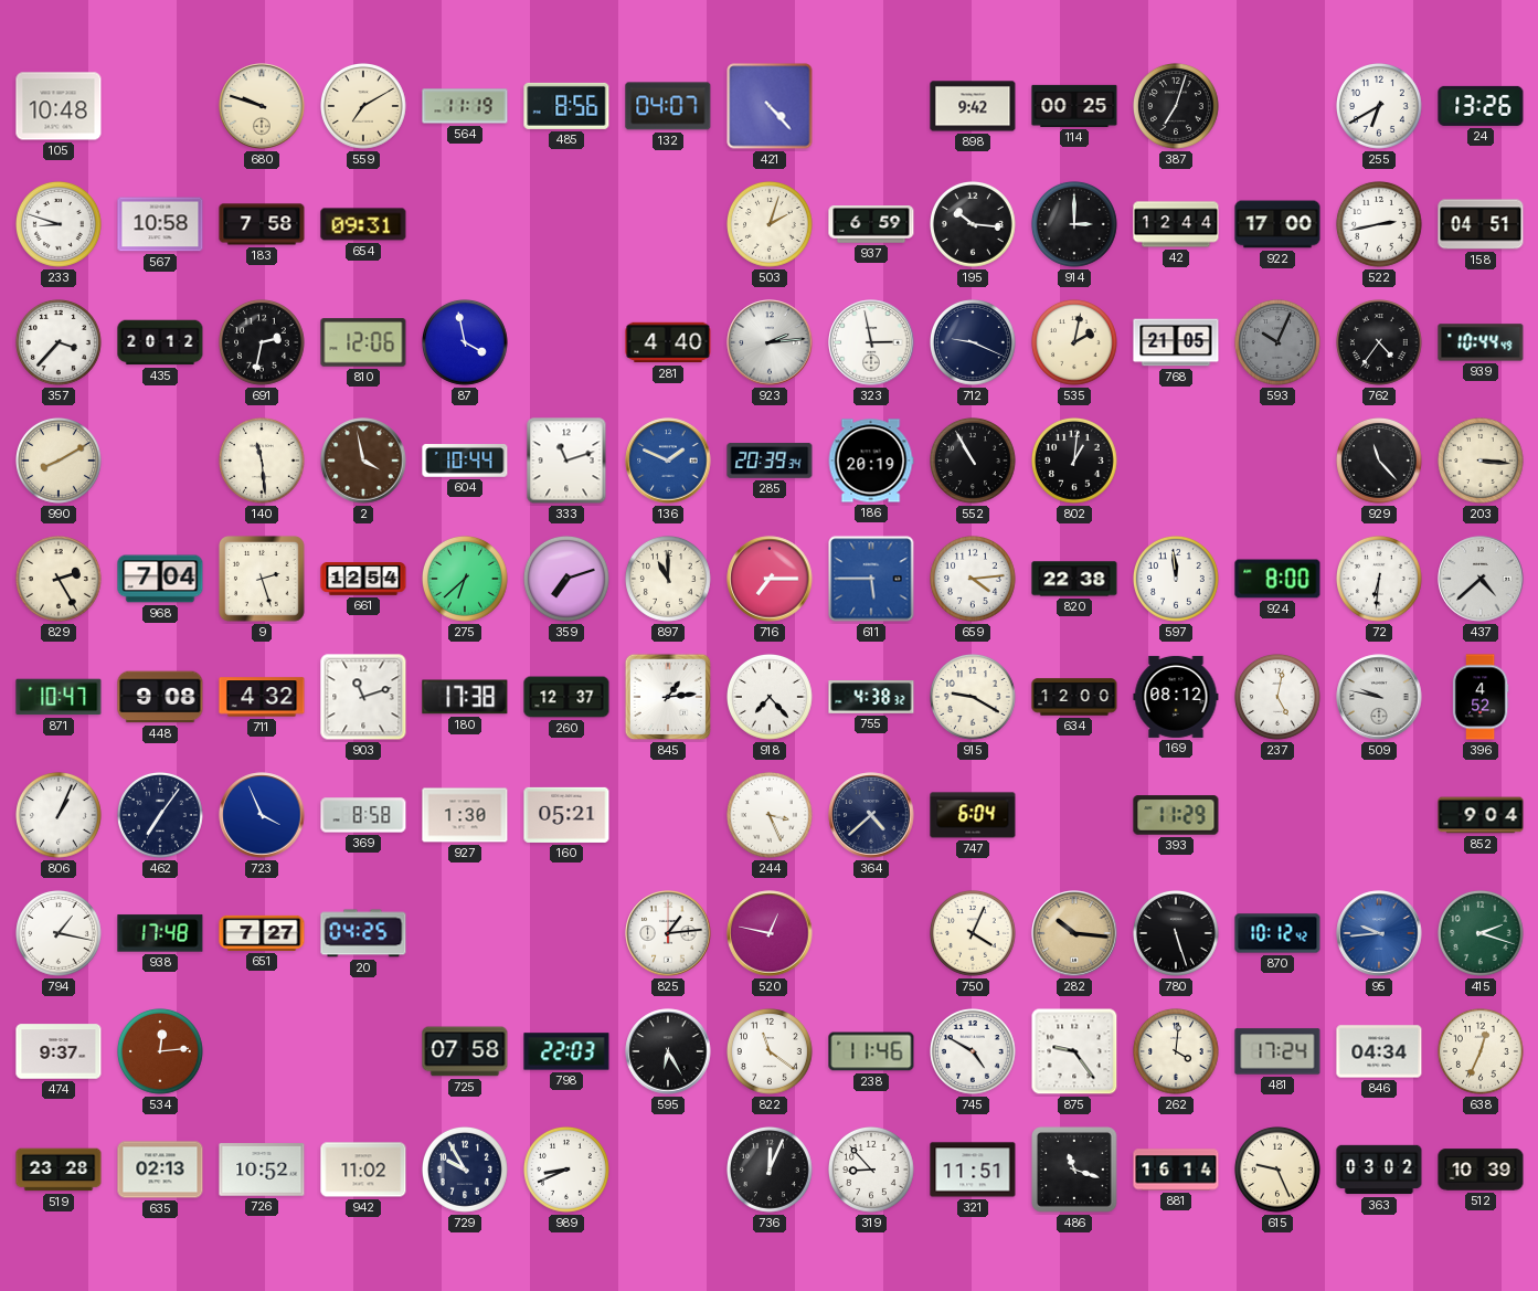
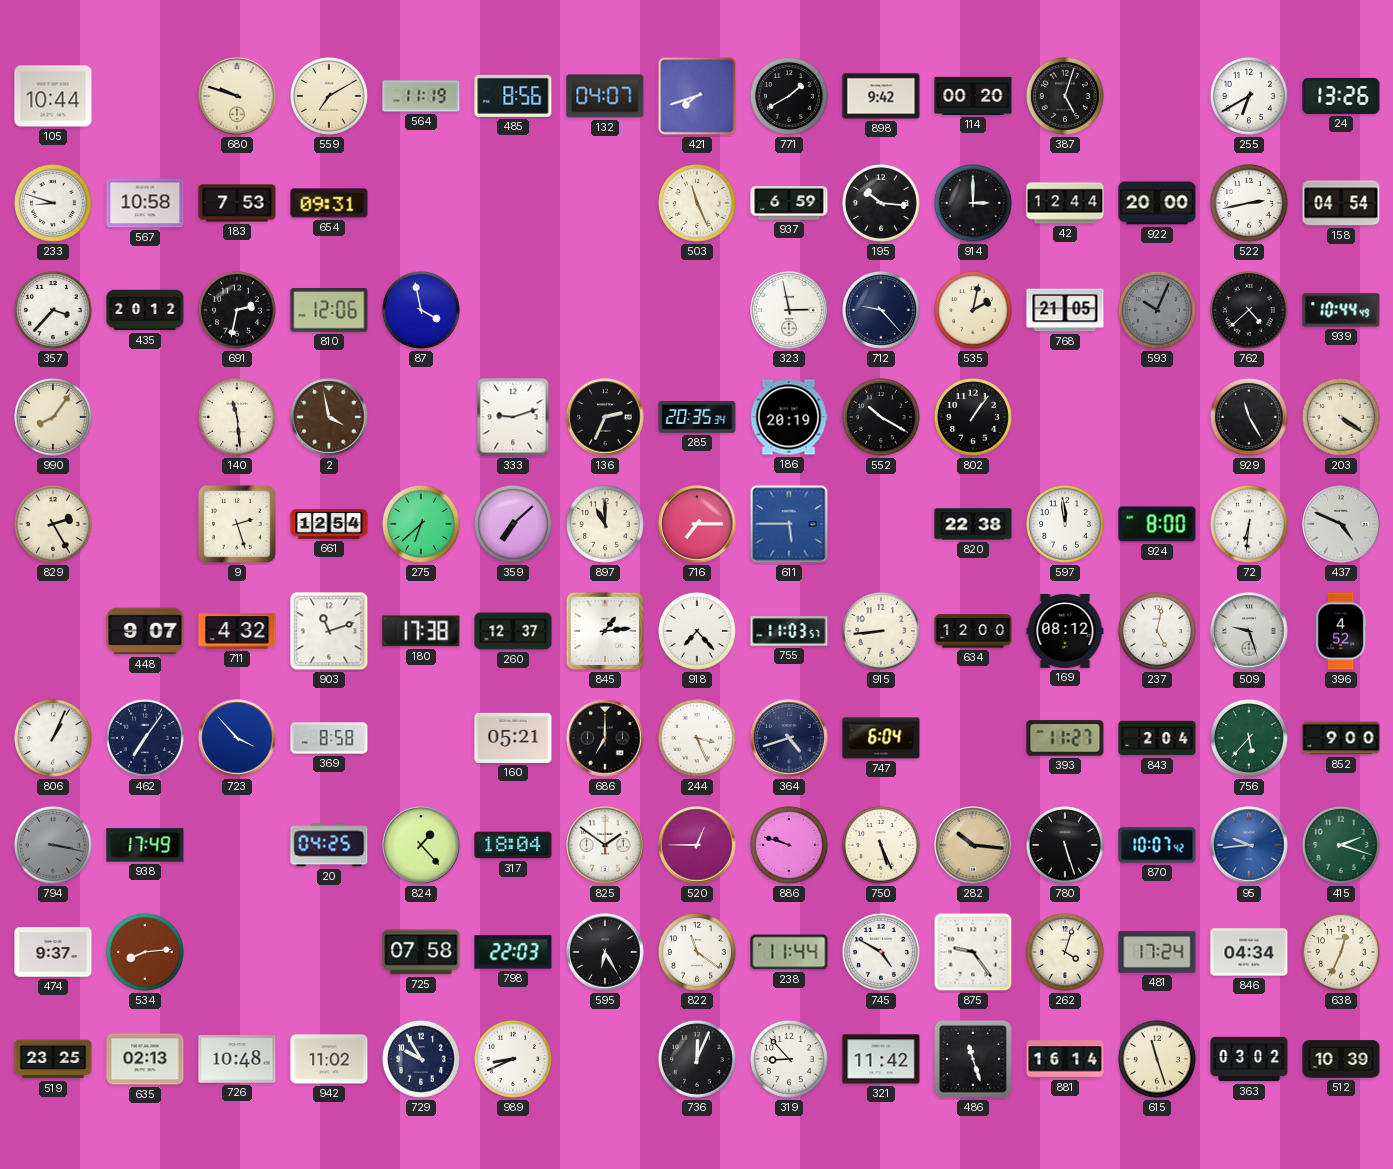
105: 10:48 -> 10:44 (53, 96)
421: 4:23 -> 7:42 (697, 96)
771: none -> 1:40 (790, 97)
114: 00:25 -> 00:20 (973, 96)
387: 7:03 -> 5:03 (1066, 97)
183: 7:58 -> 7:53 (237, 203)
503: 2:03 -> 11:26 (698, 204)
922: 17:00 -> 20:00 (1157, 203)
158: 04:51 -> 04:54 (1341, 203)
281: 4:40 -> none (668, 342)
923: 2:14 -> none (770, 342)
712: 9:19 -> 9:23 (882, 311)
762: 4:36 -> 4:38 (1250, 311)
990: 8:10 -> 8:06 (54, 418)
604: 10:44 -> none (465, 461)
333: 11:12 -> 9:12 (513, 417)
136: 1:49 -> 2:34 (605, 417)
136 dial: blue -> black (605, 417)
285: 20:39 -> 20:35 (697, 418)
552: 10:55 -> 10:20 (882, 418)
802: 1:01 -> 1:06 (974, 418)
929: 11:23 -> 11:25 (1250, 418)
203: 3:16 -> 4:21 (1342, 418)
968: 7:04 -> none (160, 579)
359: 7:12 -> 7:08 (514, 525)
659: 4:14 -> none (974, 580)
437: 4:38 -> 4:49 (1341, 524)
871: 10:47 -> none (59, 697)
448: 9:08 -> 9:07 (145, 631)
755: 4:38 -> 11:03 (789, 631)
915: 9:20 -> 8:44 (882, 632)
509: 9:47 -> 9:27 (1249, 631)
723: 3:56 -> 3:53 (237, 738)
927: 1:30 -> none (465, 815)
686: none -> 7:00 (605, 738)
364: 4:38 -> 4:42 (789, 738)
393: 11:29 -> 11:27 (1065, 738)
843: none -> 2:04 (1157, 738)
756: none -> 5:37 (1250, 739)
852: 9:04 -> 9:00 (1341, 738)
794: 1:17 -> 3:17 (54, 846)
794 dial: white -> grey (54, 846)
938: 17:48 -> 17:49 (145, 845)
651: 7:27 -> none (262, 933)
824: none -> 1:23 (421, 845)
317: none -> 18:04 (513, 845)
825: 1:14 -> 1:51 (605, 845)
520: 12:47 -> 12:45 (697, 845)
886: none -> 9:48 (790, 846)
750: 4:04 -> 5:26 (882, 846)
870: 10:12 -> 10:07 (1157, 845)
534: 12:14 -> 8:14 (146, 953)
238: 11:46 -> 11:44 (789, 952)
262: 4:01 -> 4:03 (1066, 953)
519: 23:28 -> 23:25 (53, 1059)
726: 10:52 -> 10:48 (237, 1059)
321: 11:51 -> 11:42 (881, 1059)
486: 11:18 -> 11:27 (973, 1059)
615: 9:26 -> 11:27 (1158, 1060)
